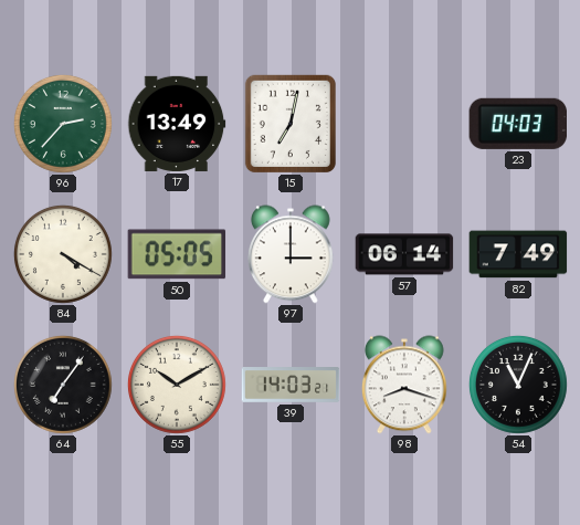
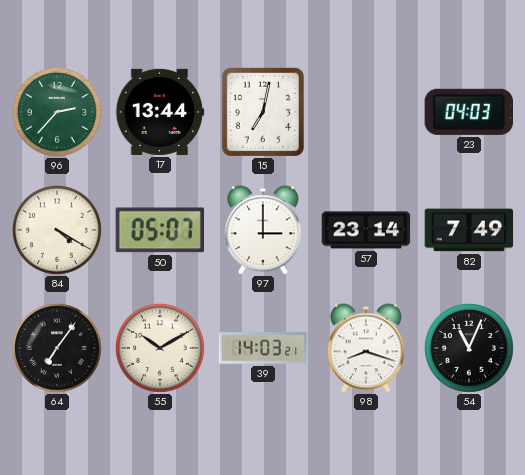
17: 13:49 -> 13:44 (160, 112)
50: 05:05 -> 05:07 (160, 230)
57: 06:14 -> 23:14 (366, 230)
